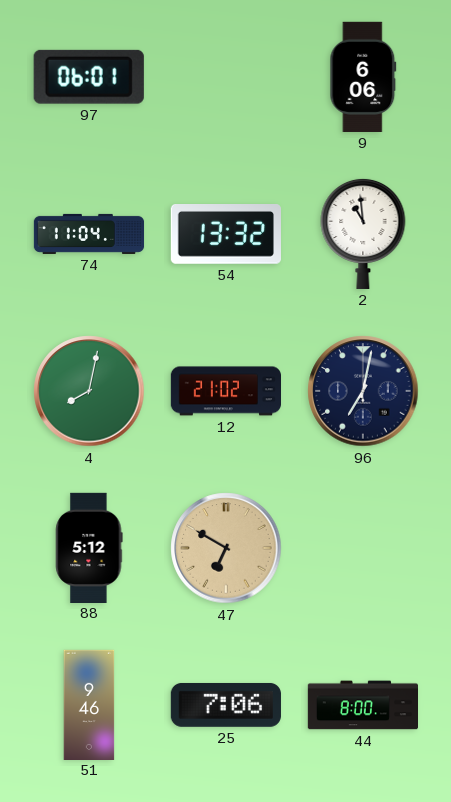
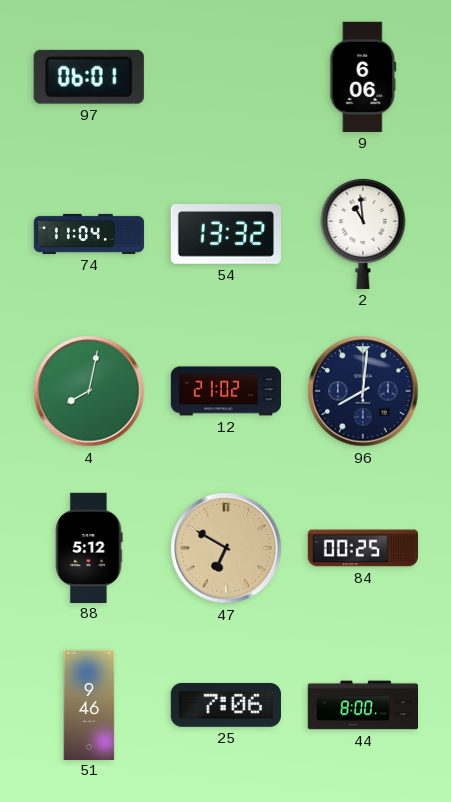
96: 7:02 -> 8:01 (363, 391)
84: none -> 00:25 (362, 548)
